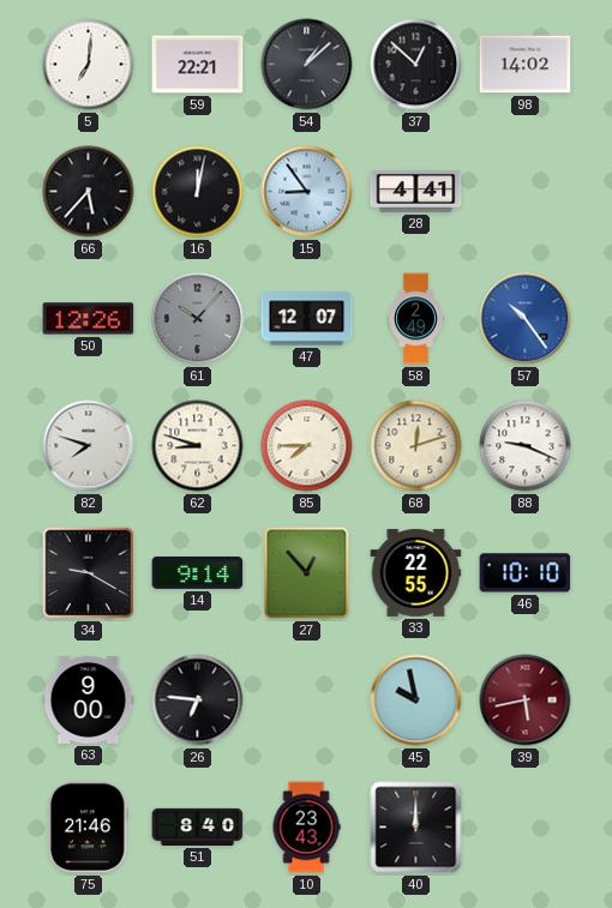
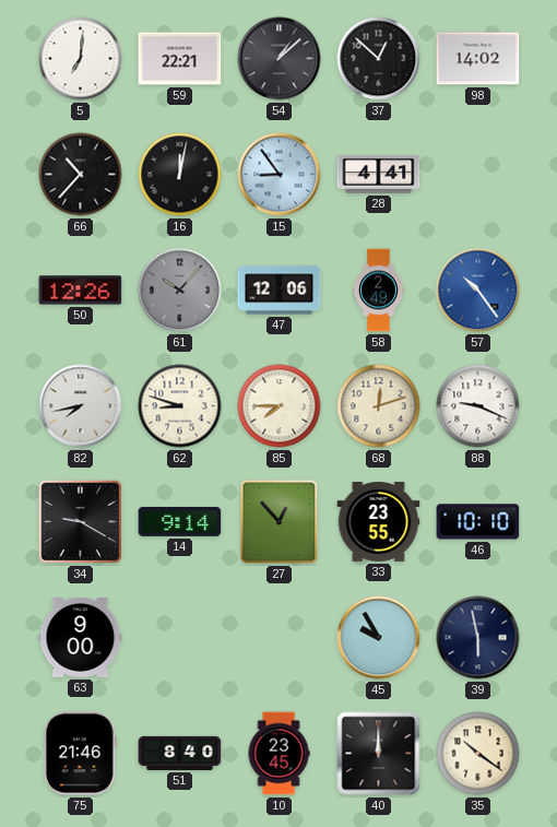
66: 5:37 -> 10:37 (81, 175)
47: 12:07 -> 12:06 (280, 291)
82: 7:48 -> 7:43 (81, 406)
33: 22:55 -> 23:55 (379, 522)
26: 6:46 -> none (198, 700)
45: 9:58 -> 9:55 (379, 638)
39: 5:43 -> 5:58 (478, 638)
39 dial: burgundy -> navy (478, 638)
10: 23:43 -> 23:45 (278, 754)
35: none -> 10:21 (478, 754)
